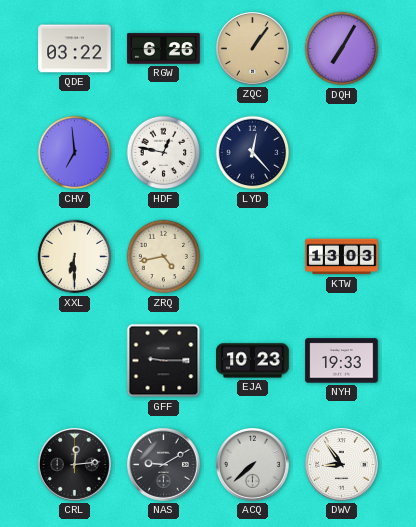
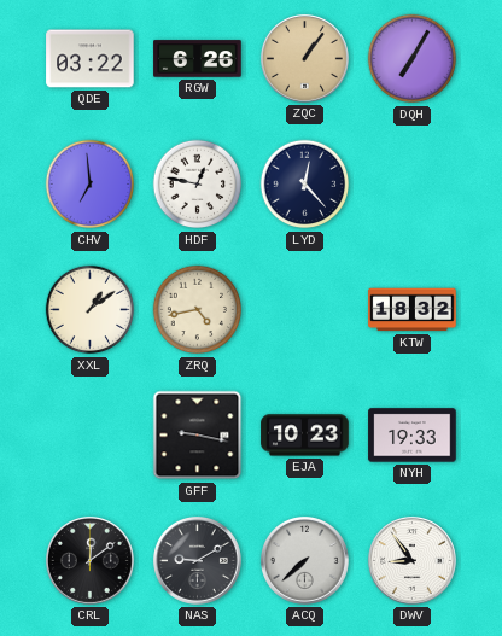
XXL: 6:30 -> 1:09 (91, 310)
KTW: 13:03 -> 18:32 (413, 310)
GFF: 9:15 -> 9:17 (198, 436)
CRL: 12:14 -> 12:09 (91, 561)
